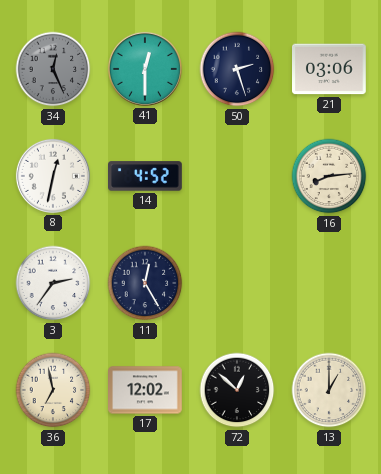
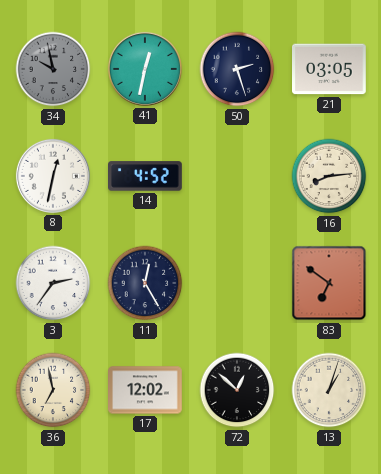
34: 12:26 -> 9:58 (53, 69)
41: 12:30 -> 12:32 (145, 69)
21: 03:06 -> 03:05 (330, 69)
83: none -> 6:51 (329, 283)
13: 1:00 -> 1:03 (329, 390)
